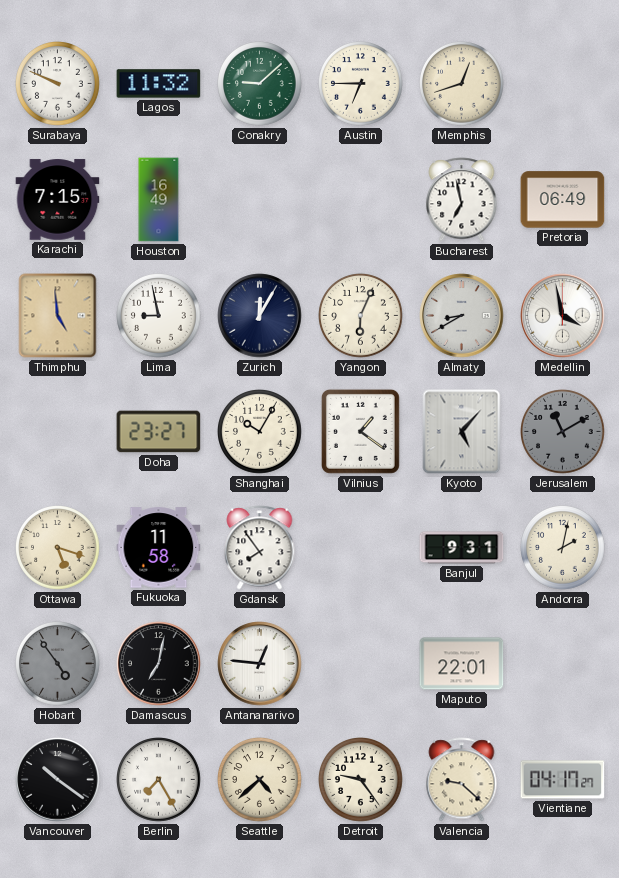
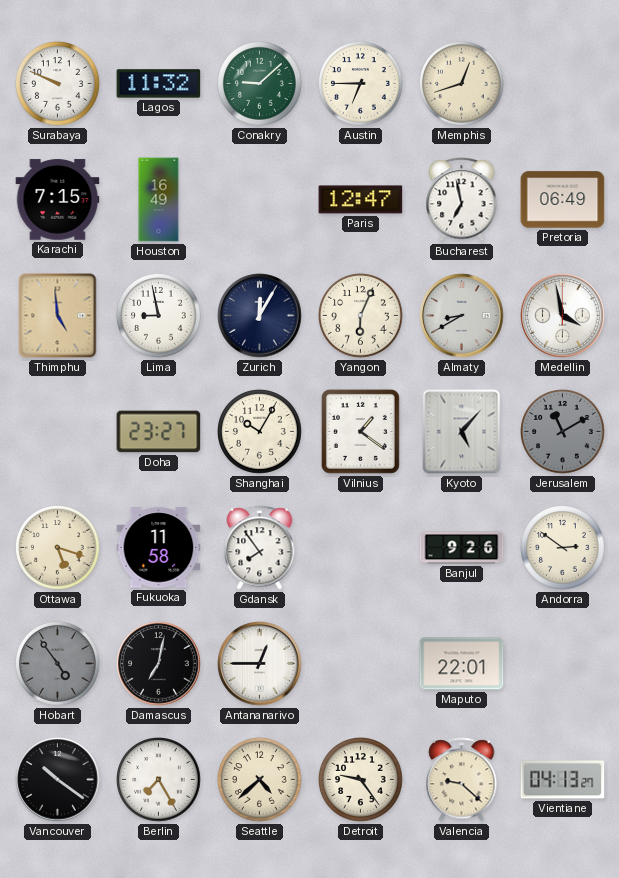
Paris: none -> 12:47 (361, 200)
Banjul: 9:31 -> 9:26 (462, 548)
Andorra: 2:02 -> 2:51 (563, 548)
Antananarivo: 12:46 -> 12:45 (260, 664)
Vientiane: 04:17 -> 04:13 (563, 780)
